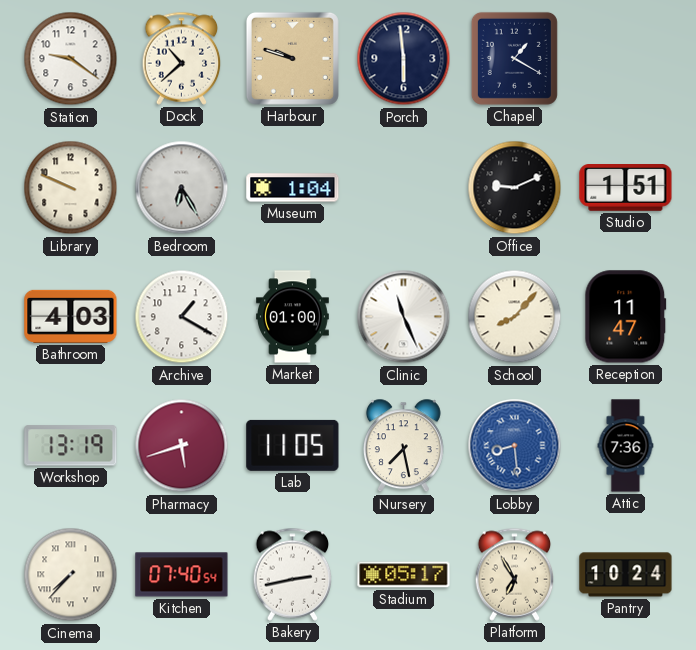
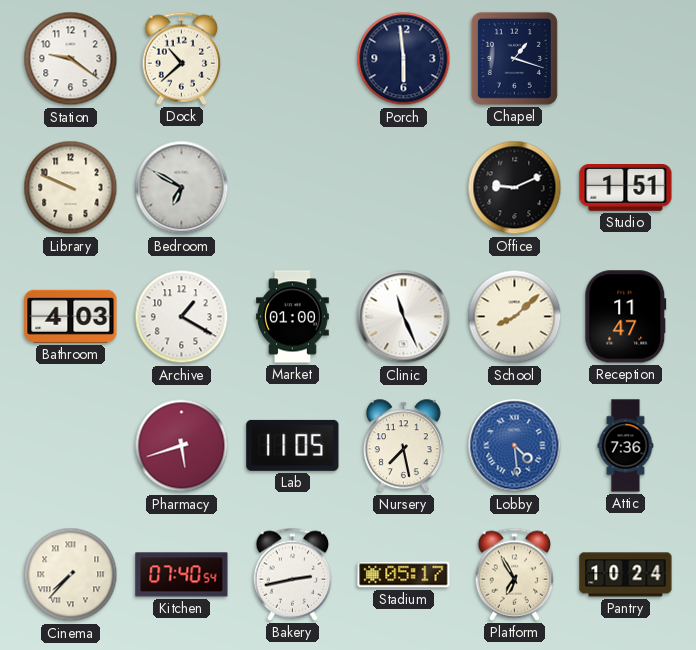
Harbour: 9:48 -> none (292, 58)
Chapel: 1:20 -> 1:18 (514, 58)
Bedroom: 6:25 -> 6:50 (182, 188)
Museum: 1:04 -> none (293, 188)
School: 8:07 -> 8:08 (515, 317)
Workshop: 13:19 -> none (71, 446)
Lobby: 8:29 -> 4:29 (515, 446)
